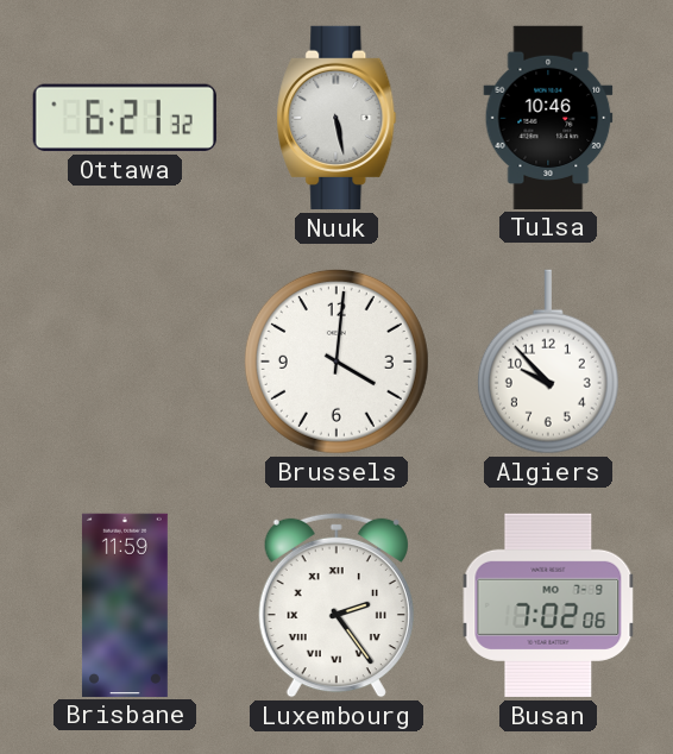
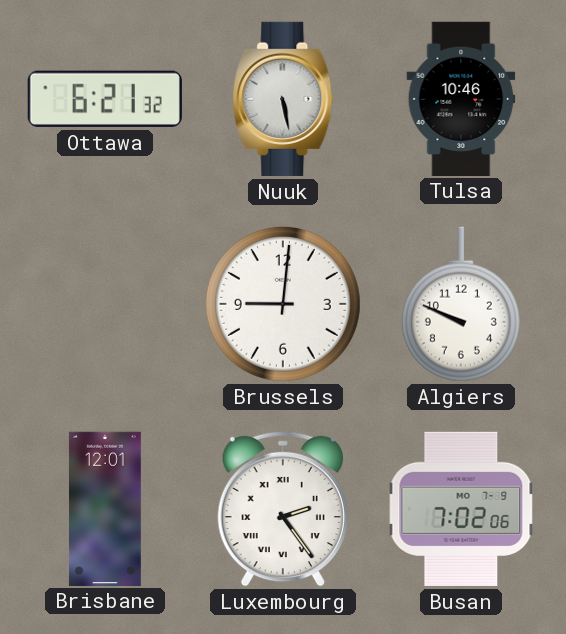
Brussels: 4:01 -> 9:01 (283, 304)
Algiers: 9:53 -> 9:49 (461, 304)
Brisbane: 11:59 -> 12:01 (105, 508)
